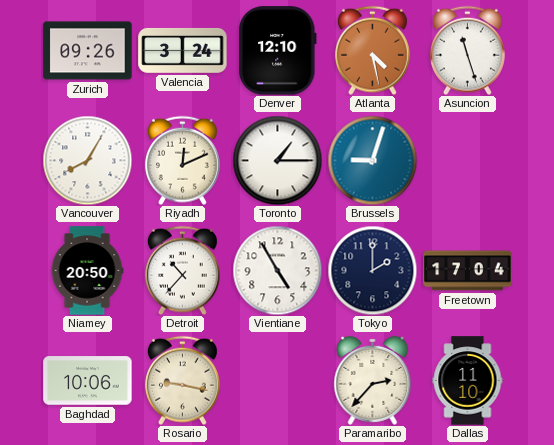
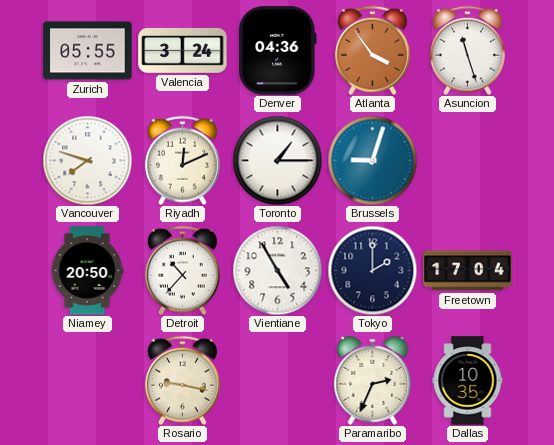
Zurich: 09:26 -> 05:55 (88, 51)
Denver: 12:10 -> 04:36 (278, 51)
Atlanta: 4:28 -> 3:54 (372, 50)
Vancouver: 8:05 -> 7:48 (87, 160)
Baghdad: 10:06 -> none (88, 381)
Paramaribo: 2:37 -> 2:34 (373, 380)
Dallas: 11:10 -> 10:35 (468, 381)
